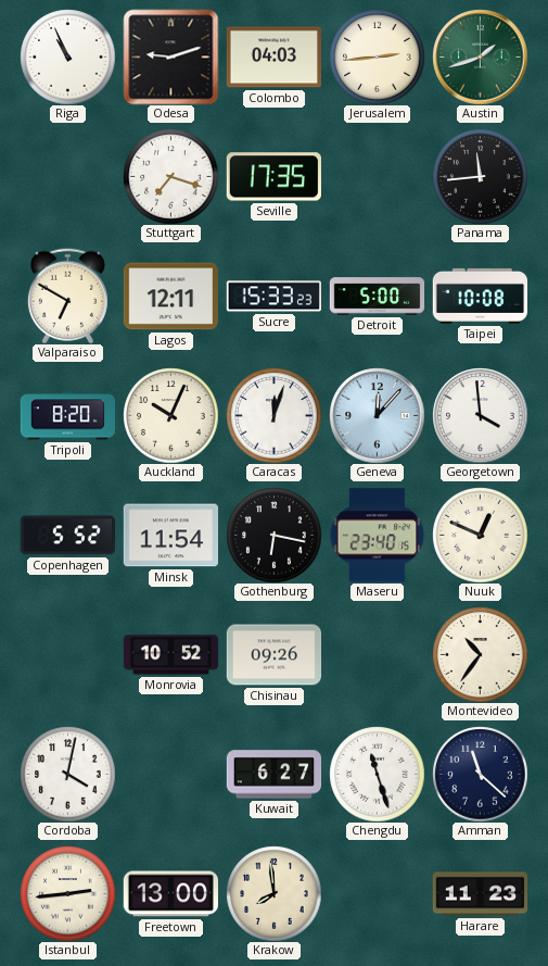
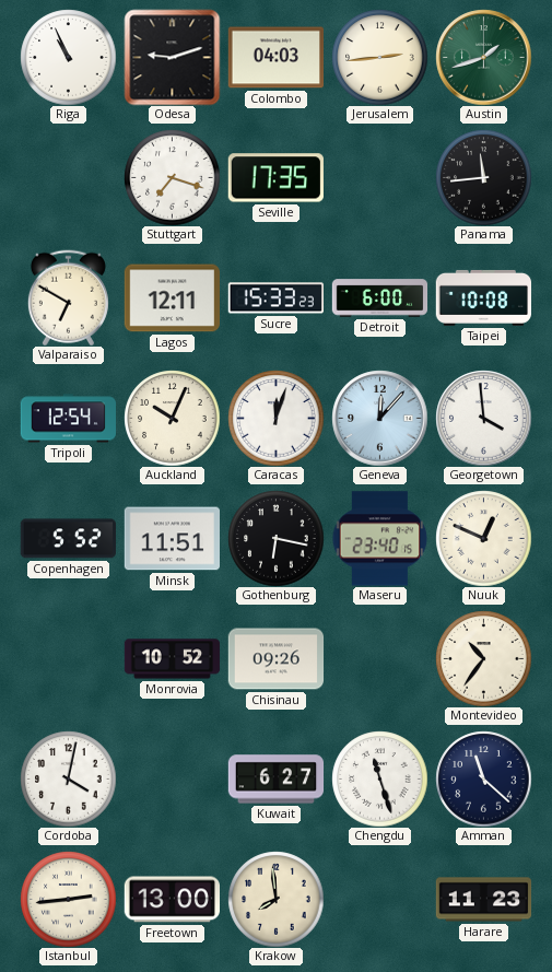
Detroit: 5:00 -> 6:00 (379, 298)
Tripoli: 8:20 -> 12:54 (68, 419)
Minsk: 11:54 -> 11:51 (172, 539)
